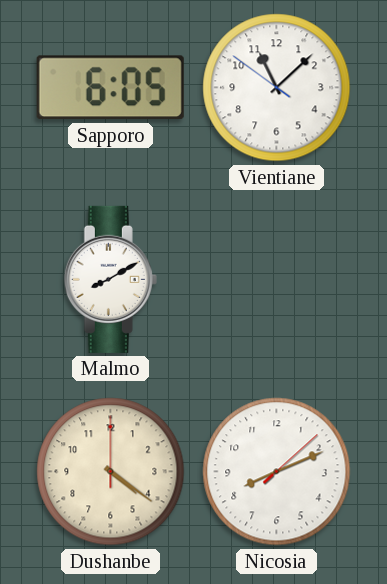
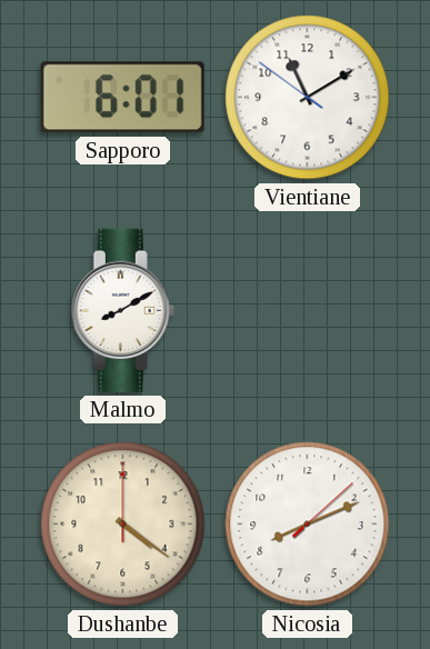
Sapporo: 6:05 -> 6:01 (122, 98)
Vientiane: 11:07 -> 11:09 (308, 98)
